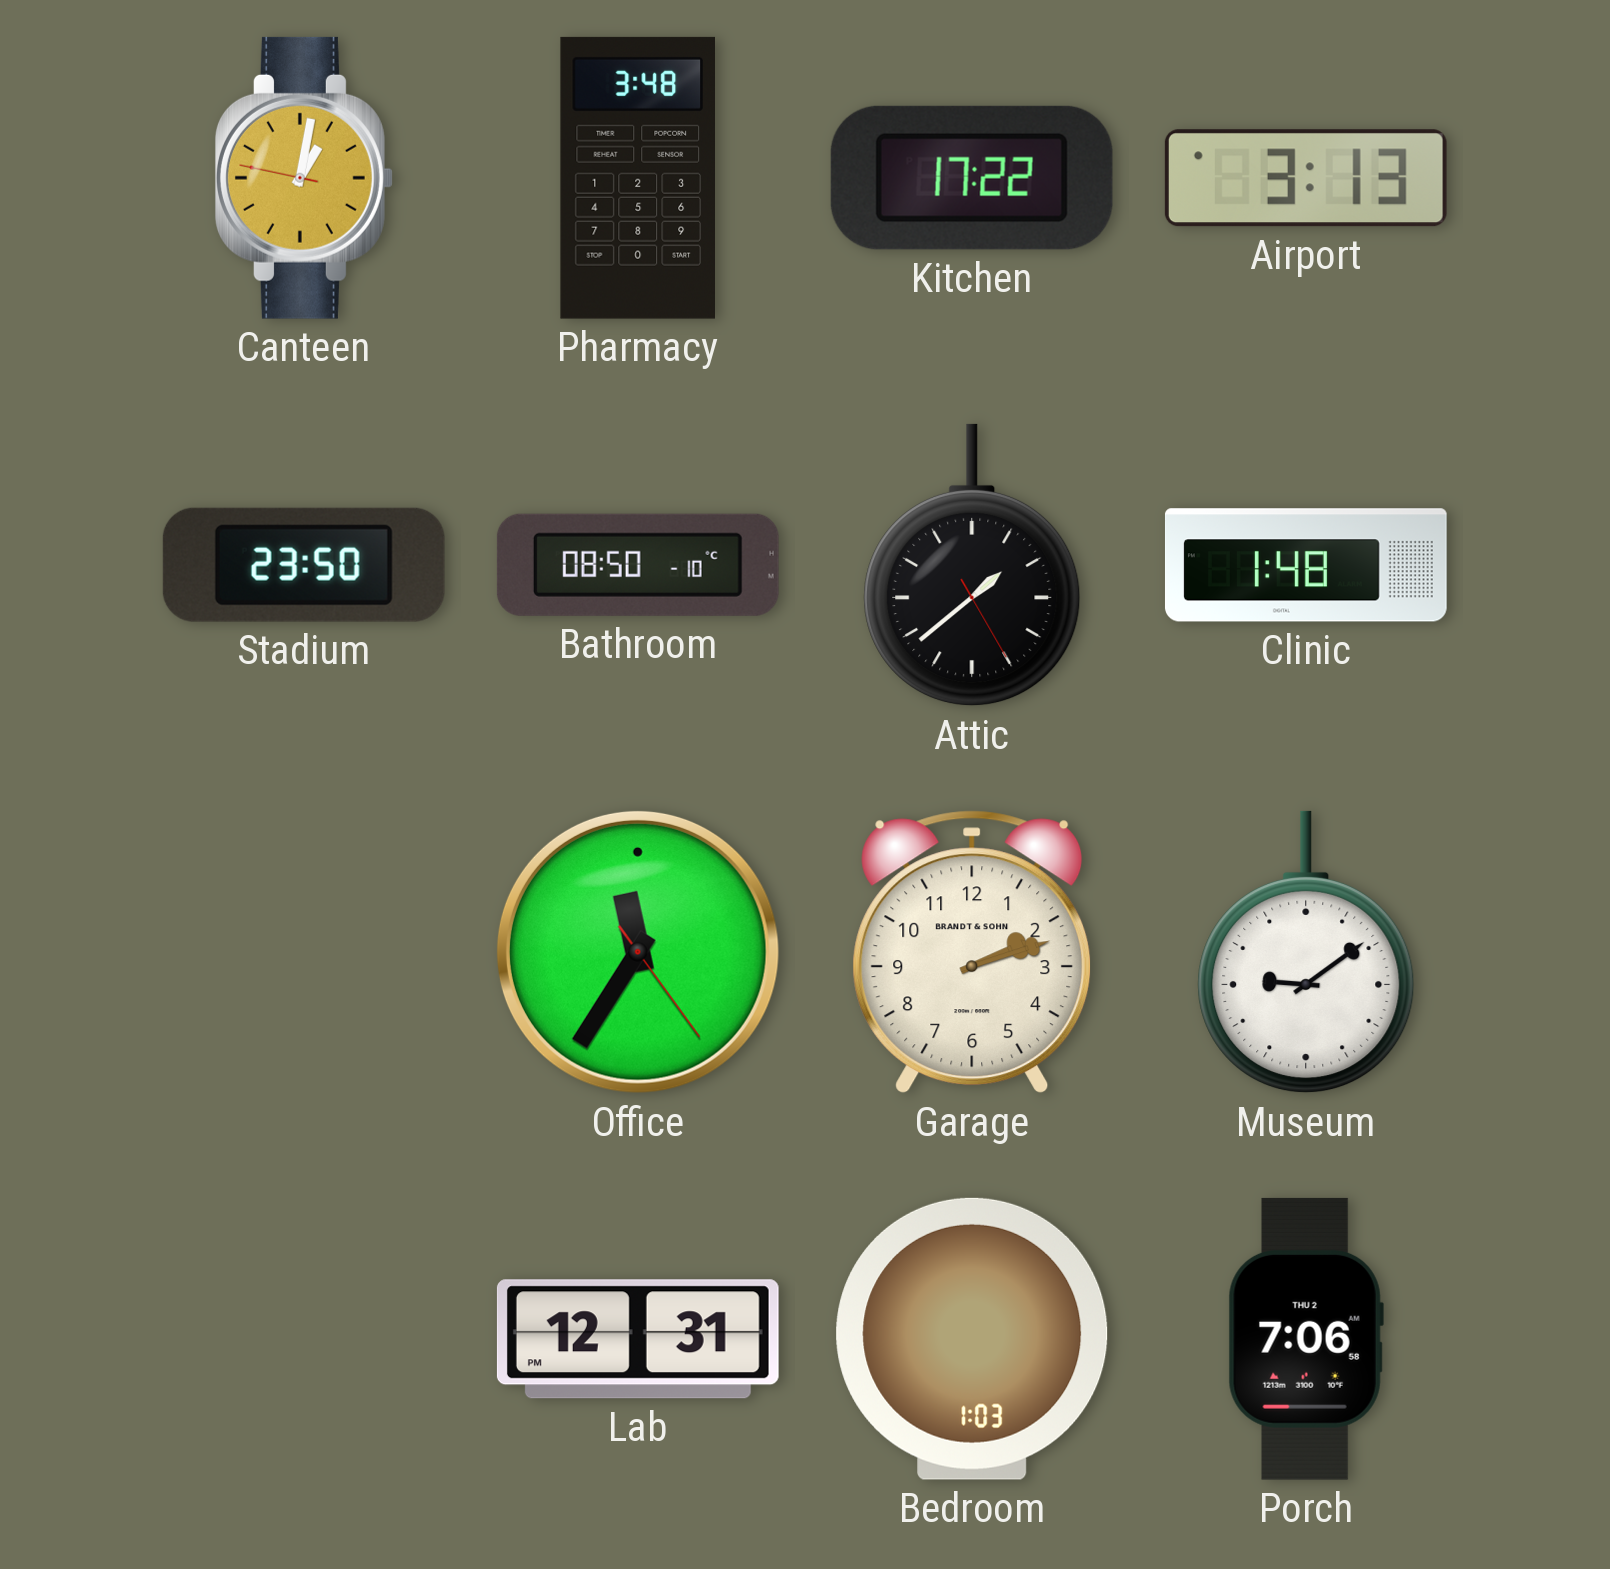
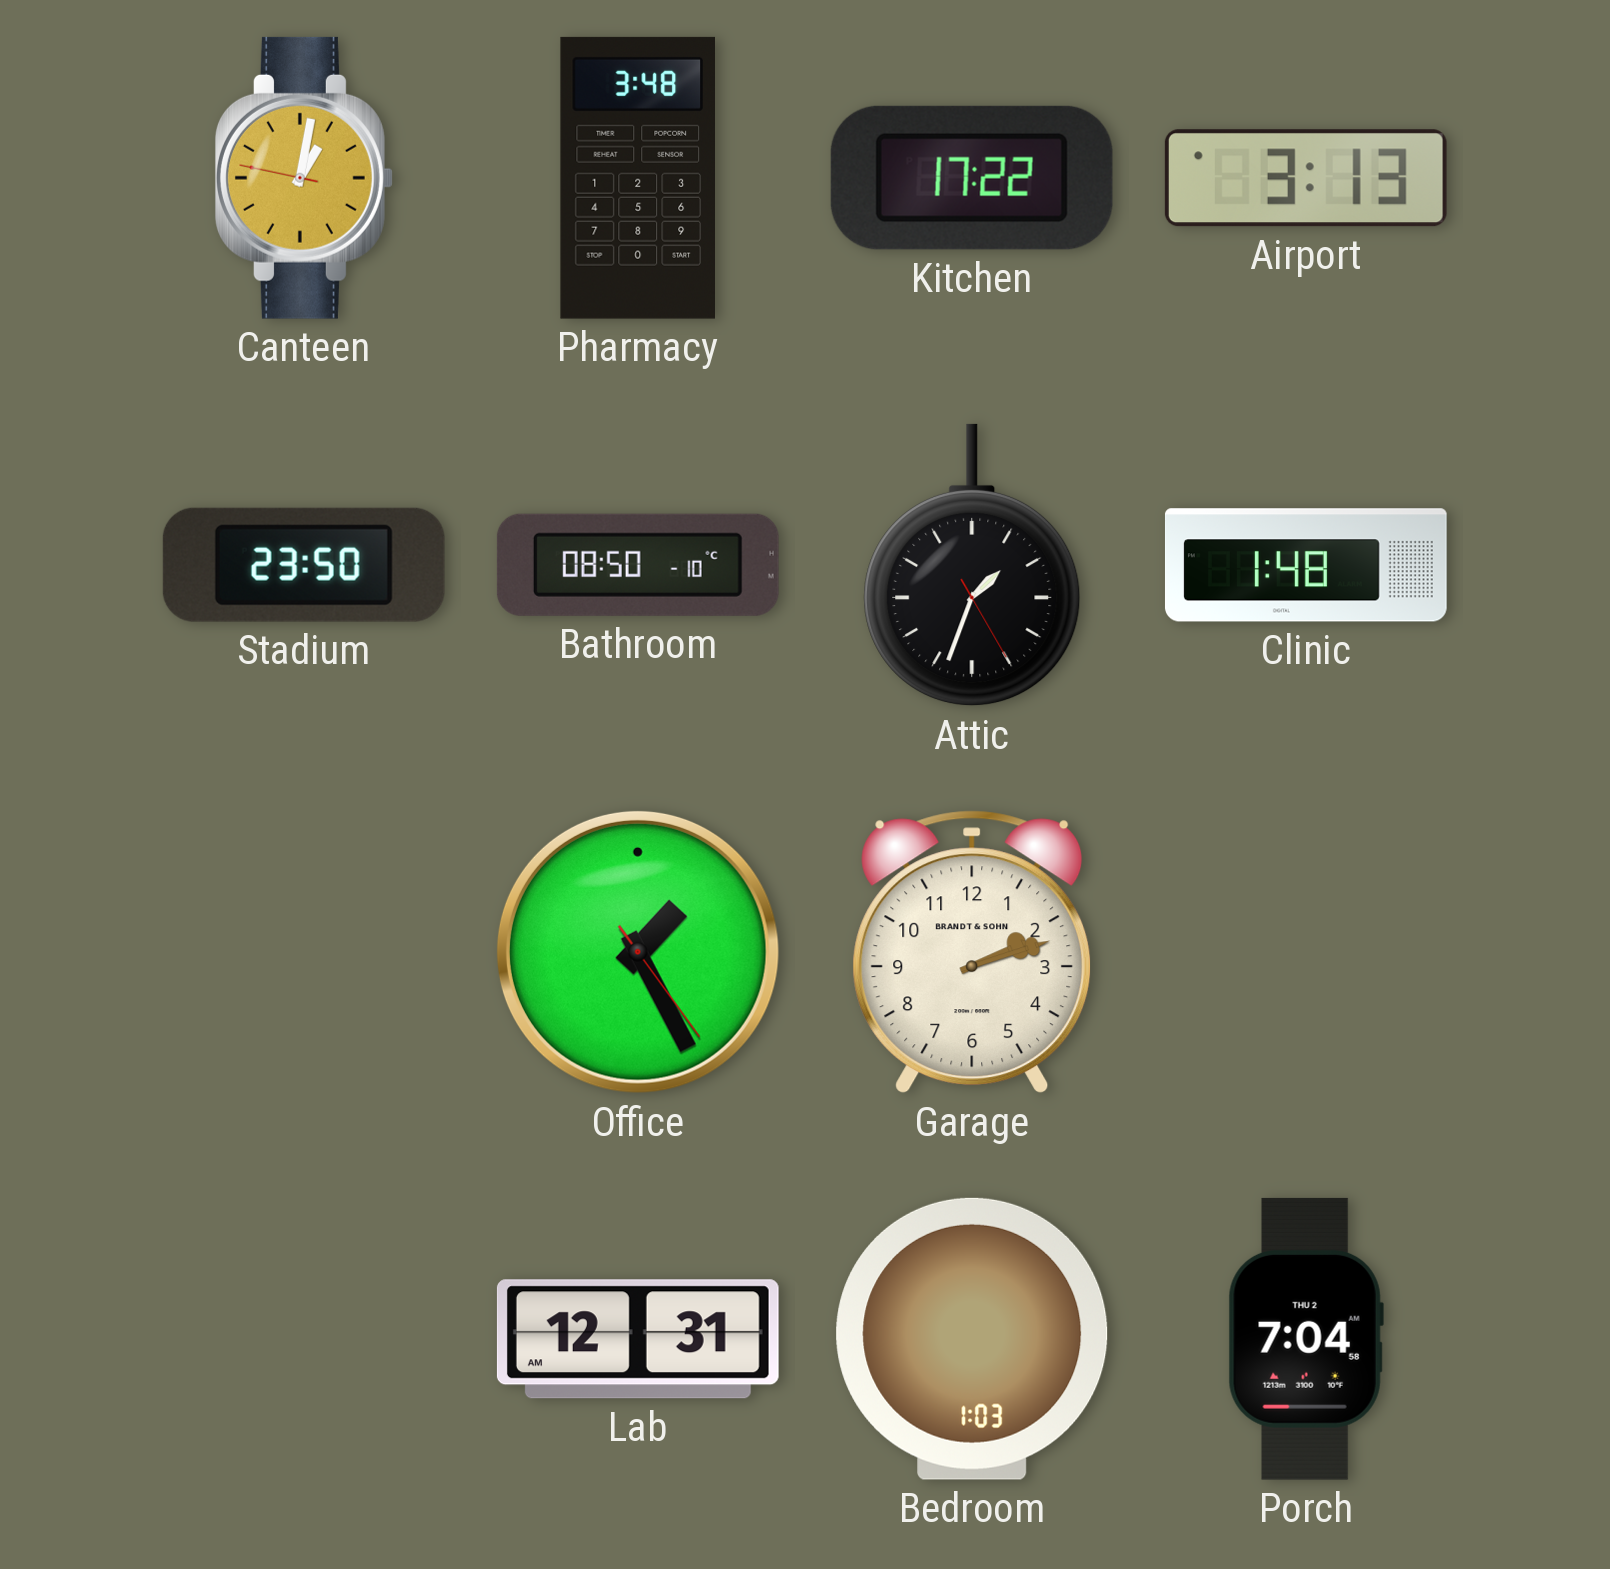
Attic: 1:38 -> 1:33 (972, 565)
Office: 11:35 -> 1:25 (638, 952)
Museum: 9:09 -> none (1306, 952)
Lab: 12:31 PM -> 12:31 AM (638, 1339)
Porch: 7:06 -> 7:04 (1306, 1339)
